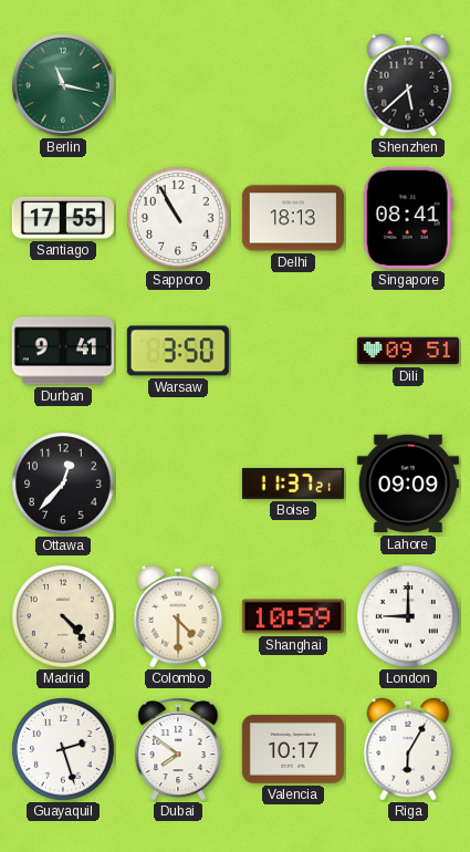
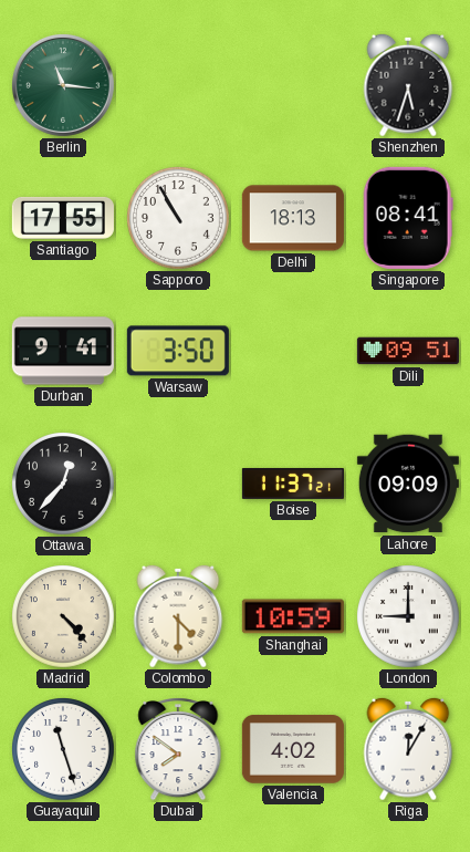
Berlin: 11:17 -> 11:16 (63, 85)
Shenzhen: 5:38 -> 5:33 (408, 85)
Guayaquil: 2:27 -> 11:27 (64, 750)
Valencia: 10:17 -> 4:02 (293, 749)
Riga: 6:05 -> 12:05 (408, 749)
